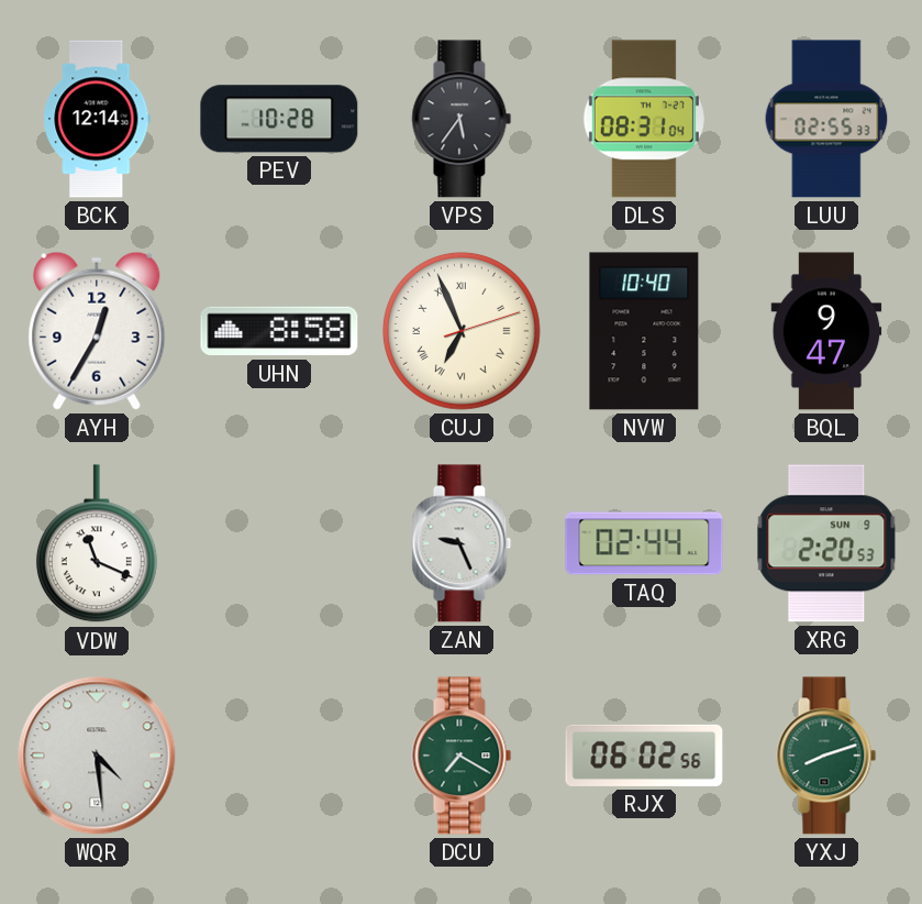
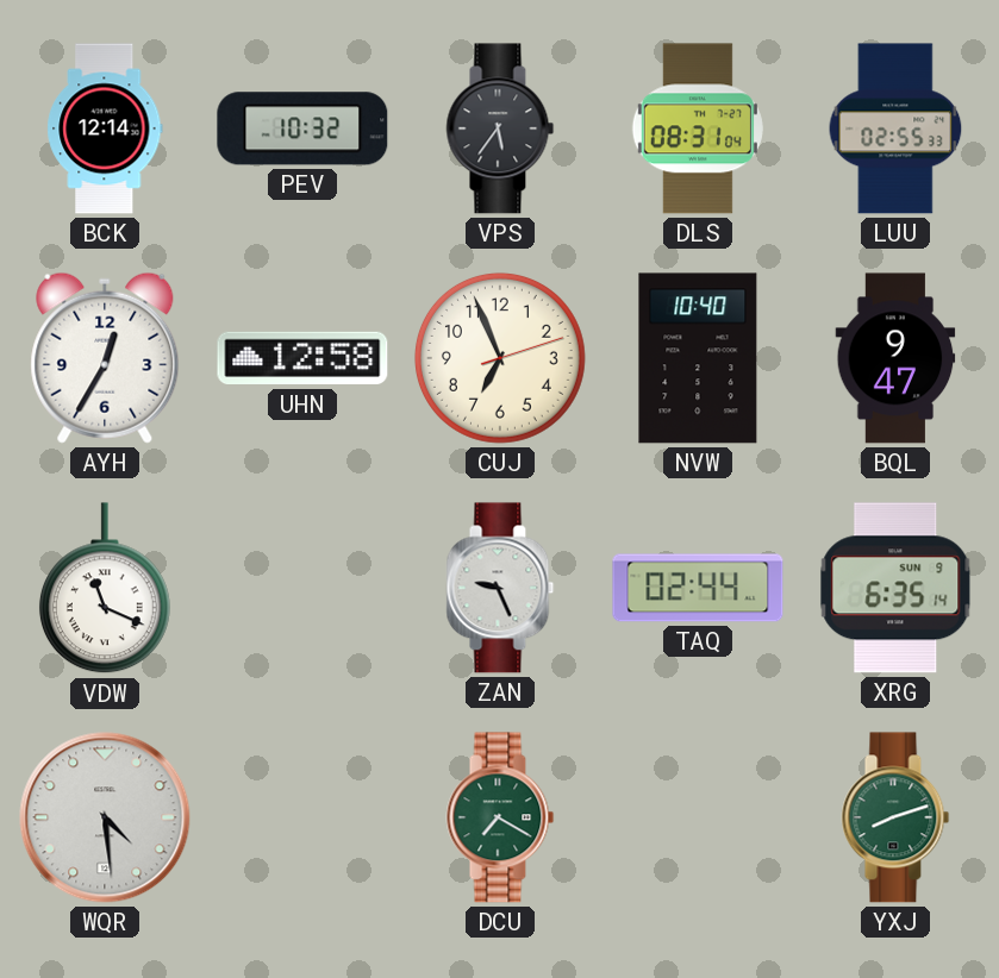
PEV: 10:28 -> 10:32 (302, 128)
UHN: 8:58 -> 12:58 (302, 358)
CUJ numerals: Roman -> Arabic (500, 358)
XRG: 2:20 -> 6:35 (895, 588)
RJX: 06:02 -> none (644, 756)
